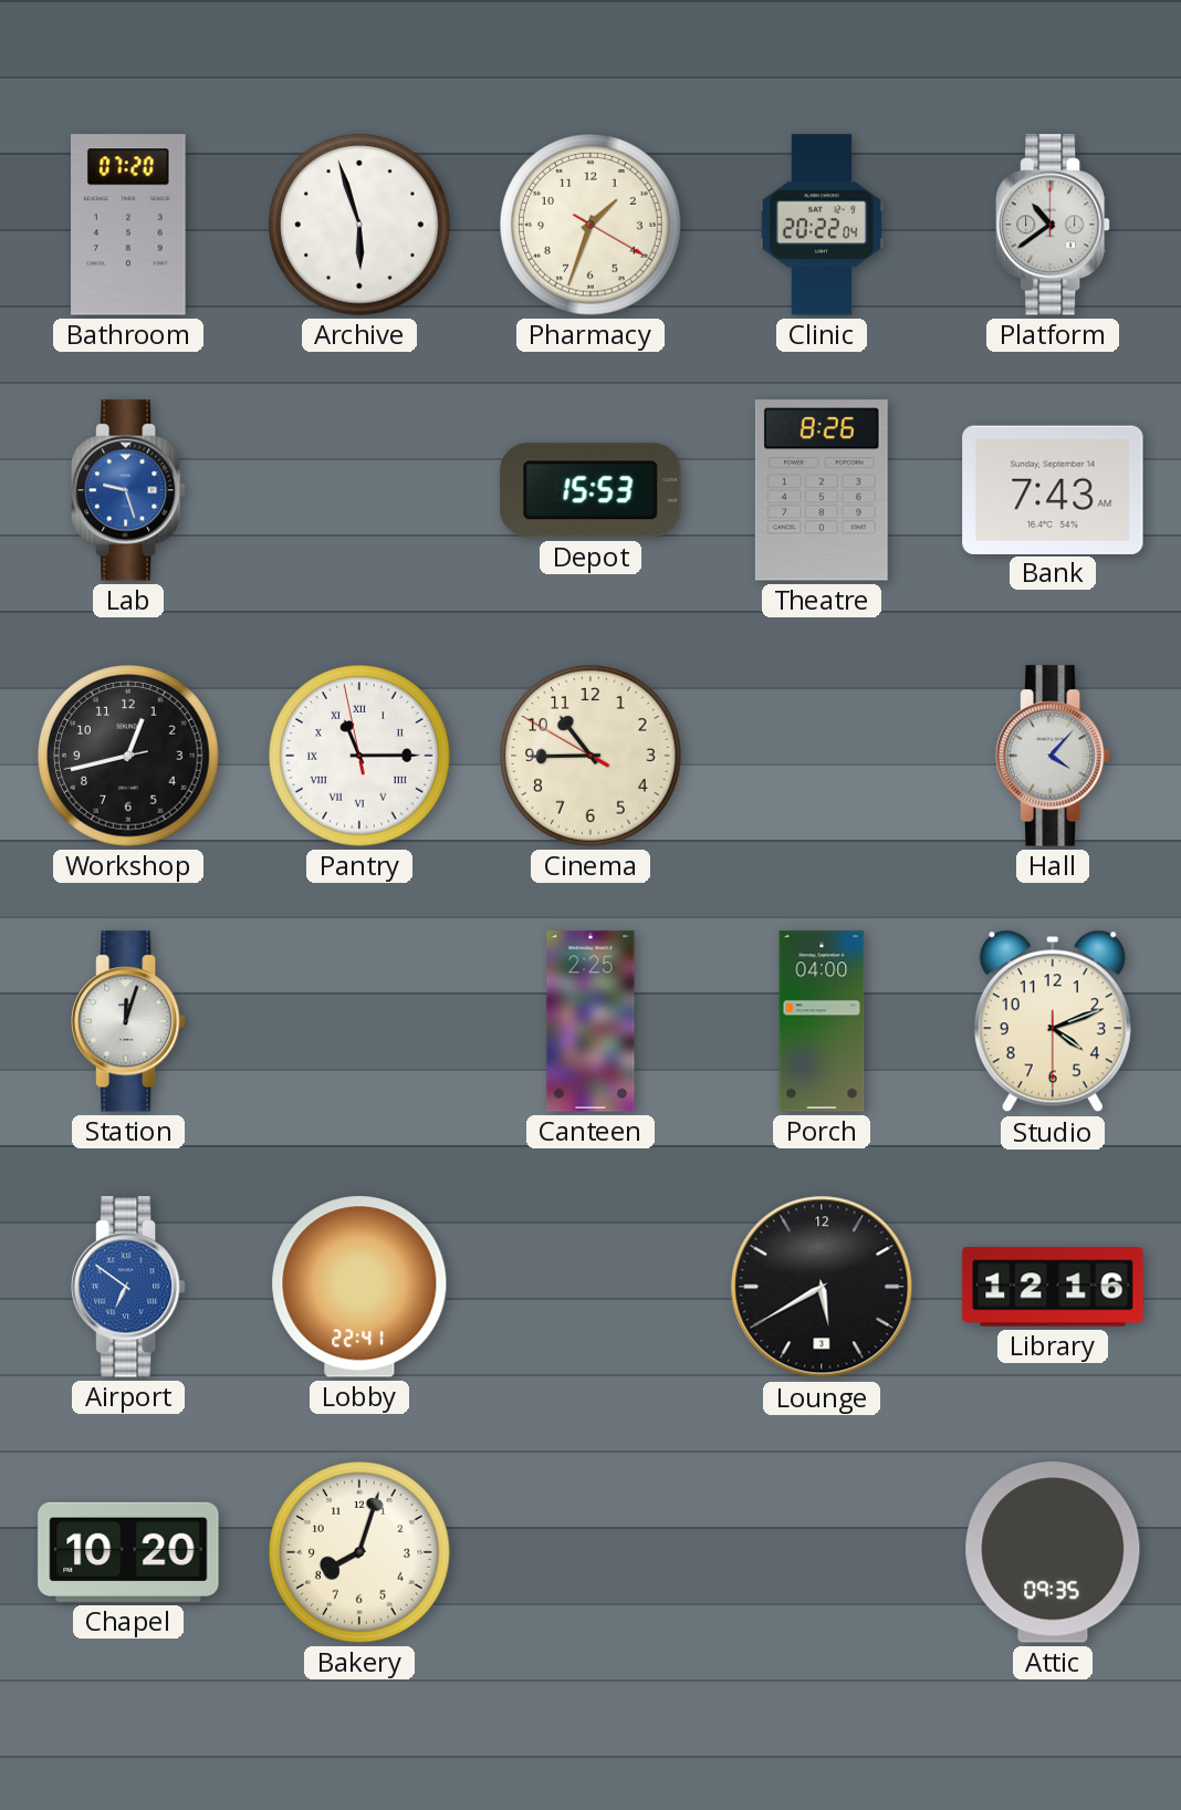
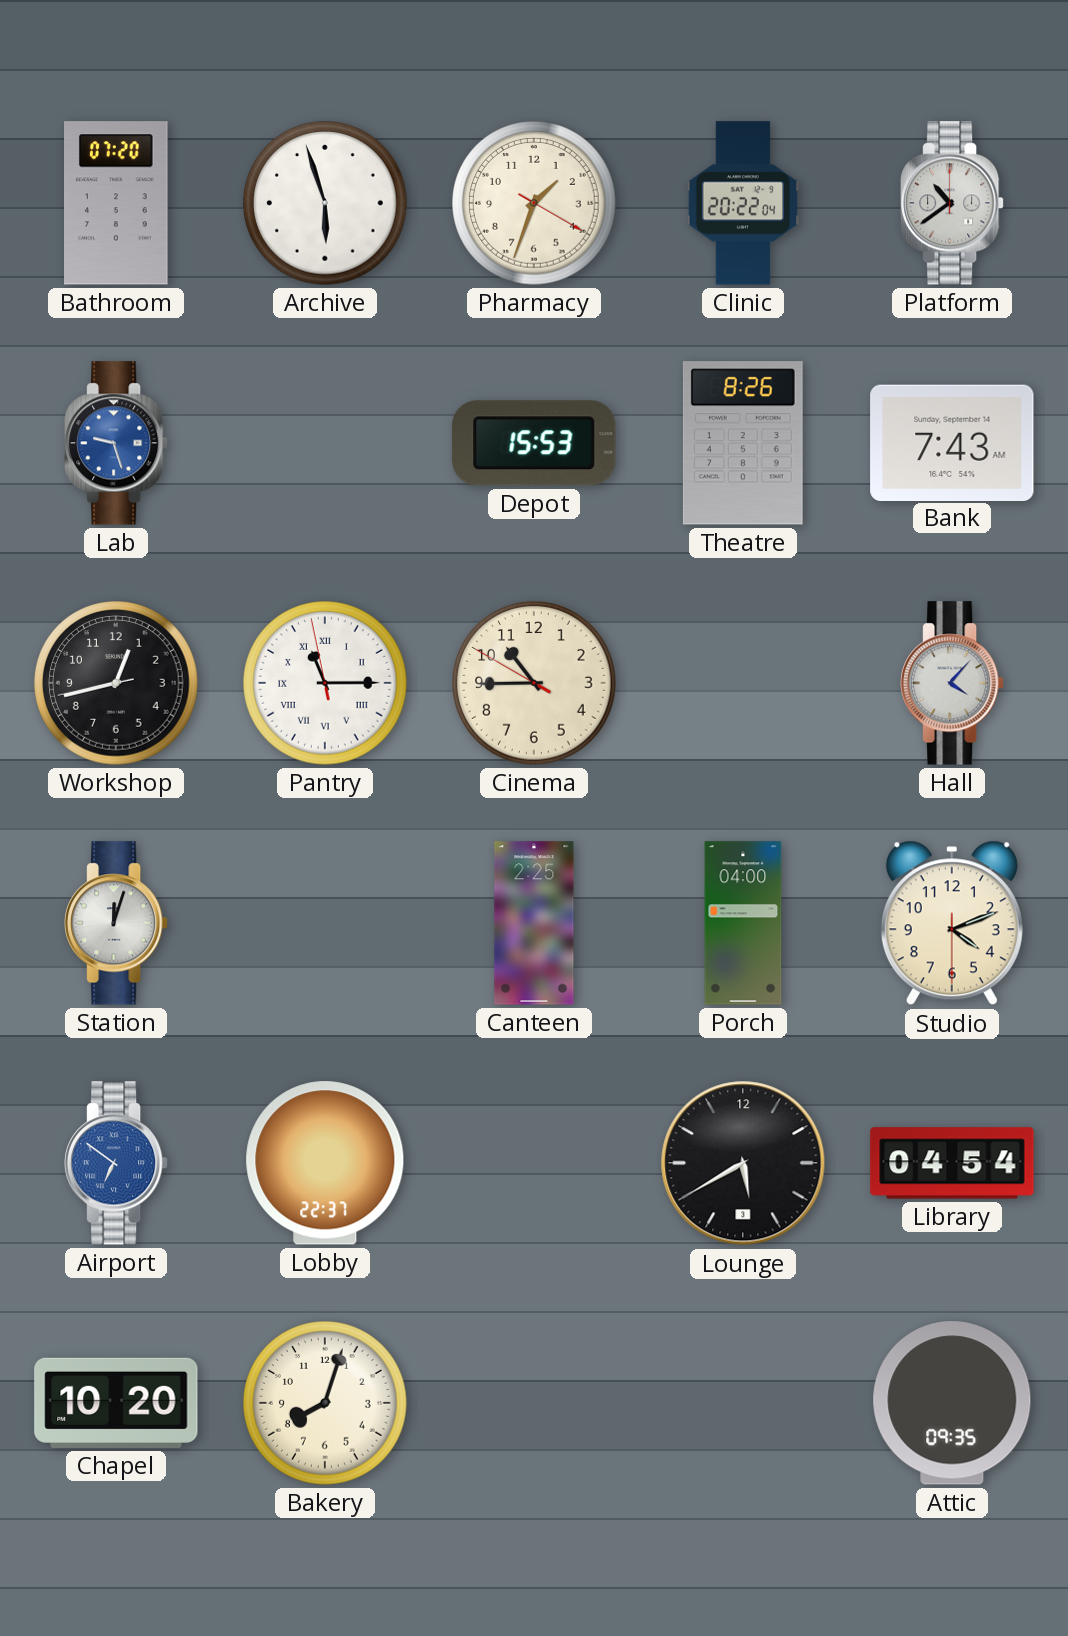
Lobby: 22:41 -> 22:37 (325, 1163)
Library: 12:16 -> 04:54 (952, 1163)
